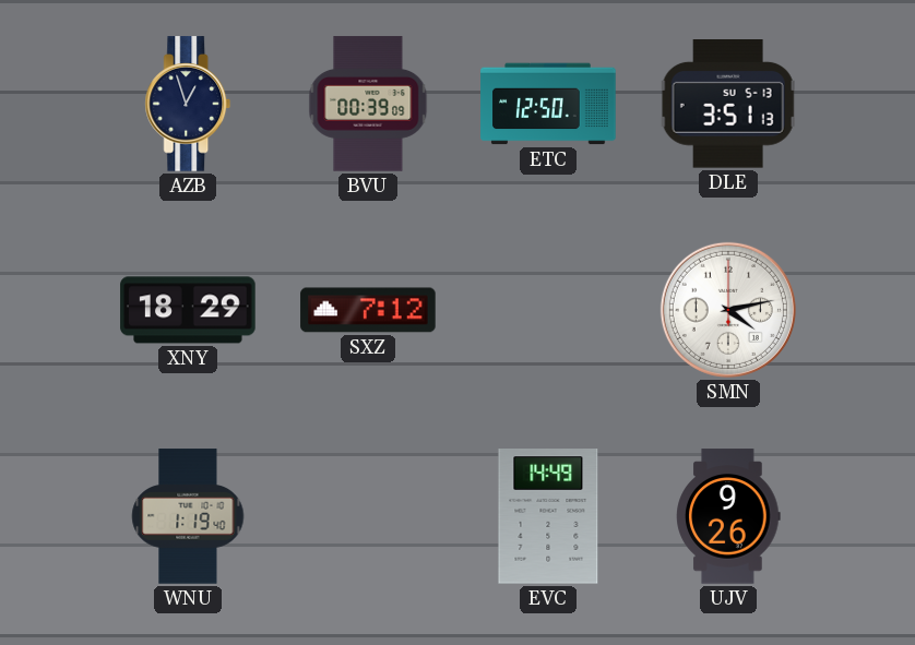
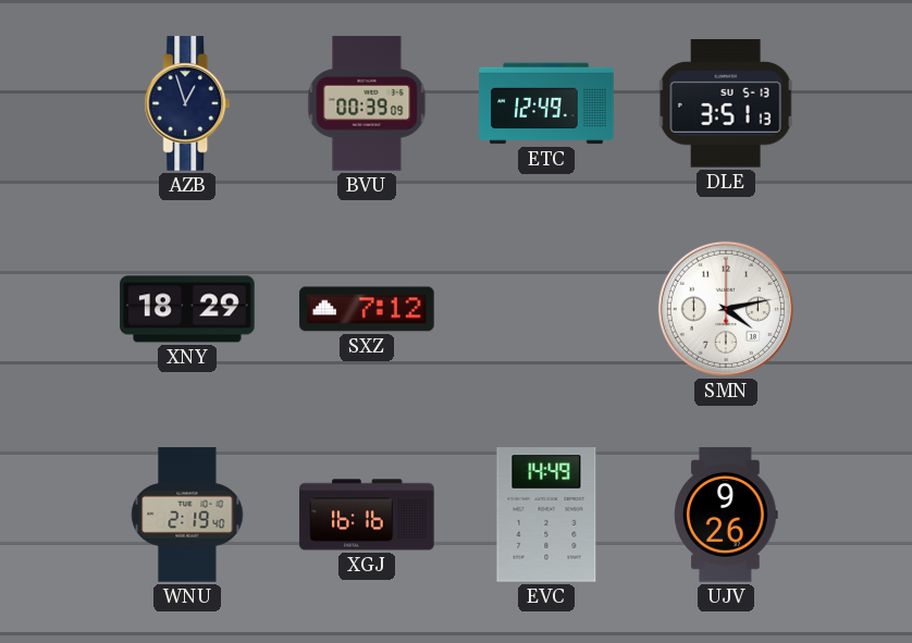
ETC: 12:50 -> 12:49 (546, 103)
WNU: 1:19 -> 2:19 (187, 515)
XGJ: none -> 16:16 (367, 515)
